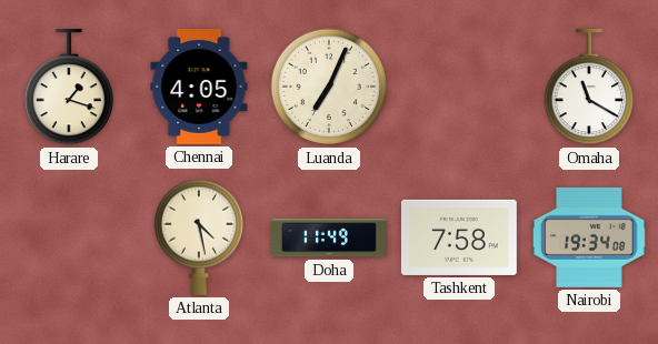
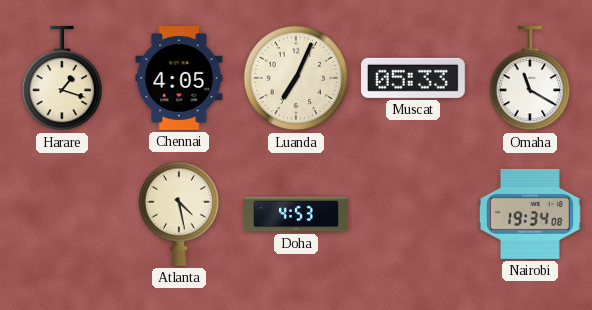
Muscat: none -> 05:33 (413, 78)
Doha: 11:49 -> 4:53 (297, 214)
Tashkent: 7:58 -> none (459, 237)
